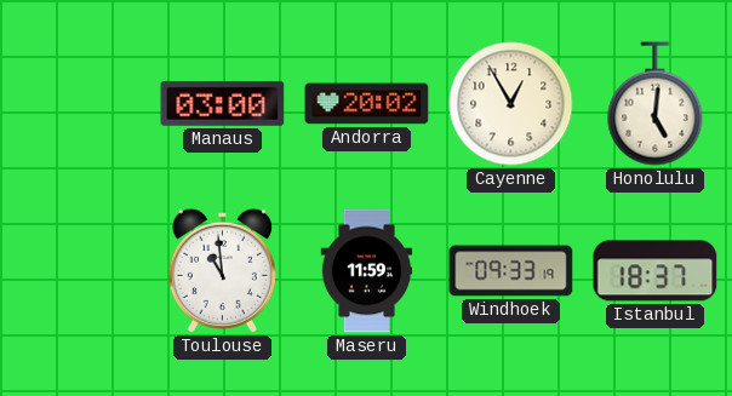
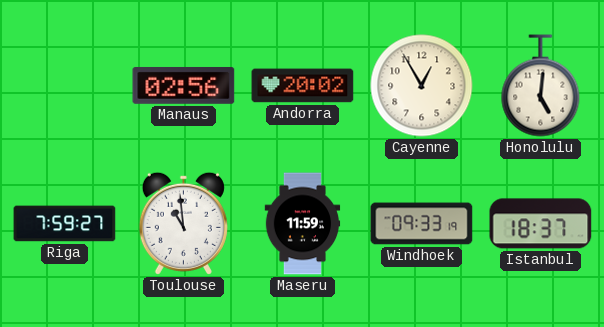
Manaus: 03:00 -> 02:56 (184, 85)
Riga: none -> 7:59 (65, 224)
